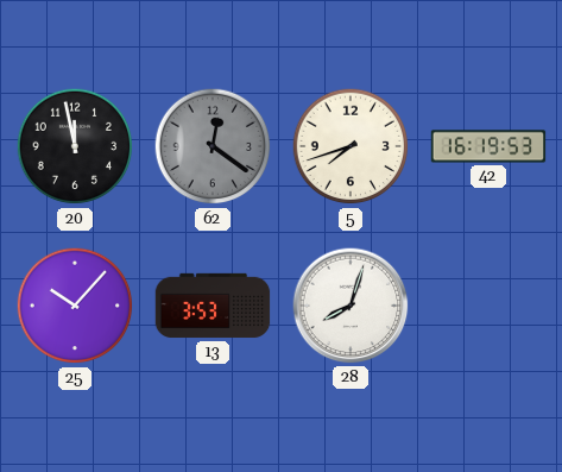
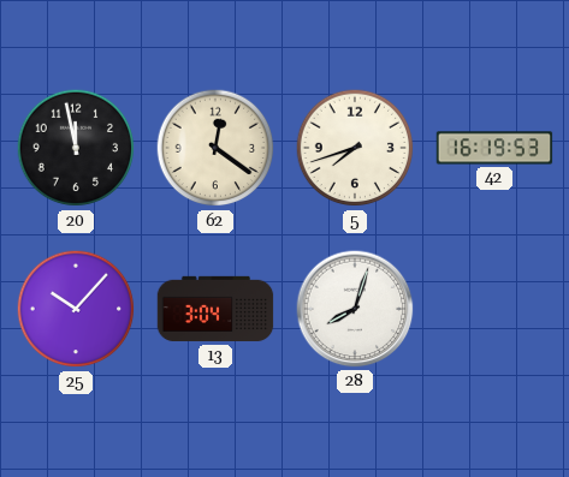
62 dial: grey -> cream (215, 148)
13: 3:53 -> 3:04 (215, 309)
